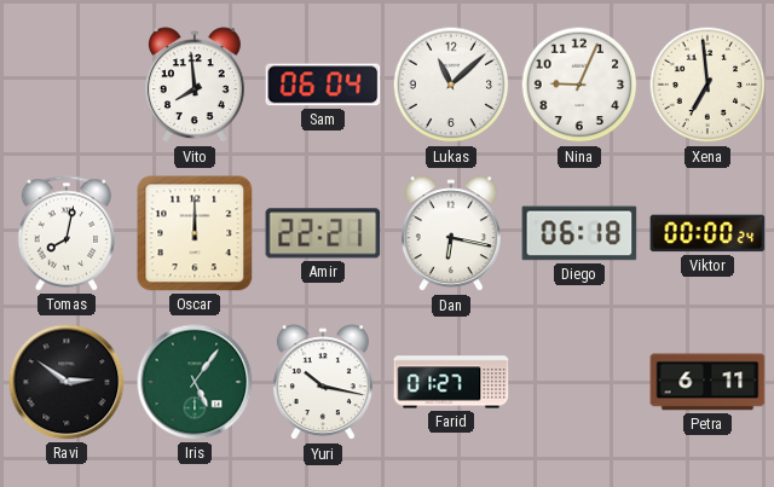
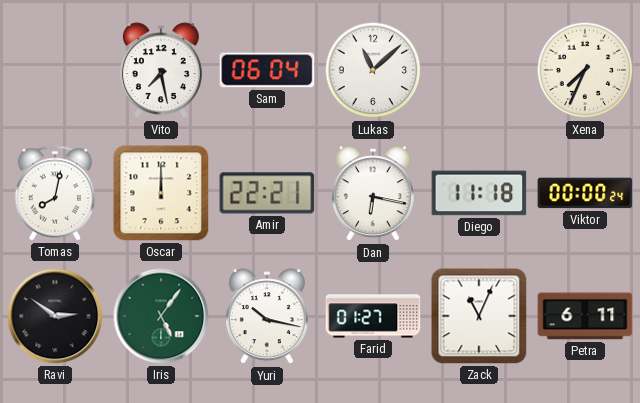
Vito: 7:59 -> 7:28 (161, 71)
Nina: 9:04 -> none (579, 85)
Xena: 6:59 -> 7:34 (585, 70)
Diego: 06:18 -> 11:18 (479, 193)
Zack: none -> 11:04 (479, 316)
